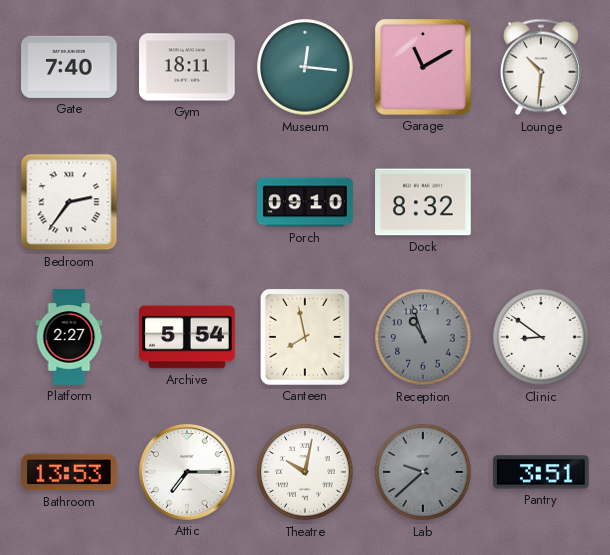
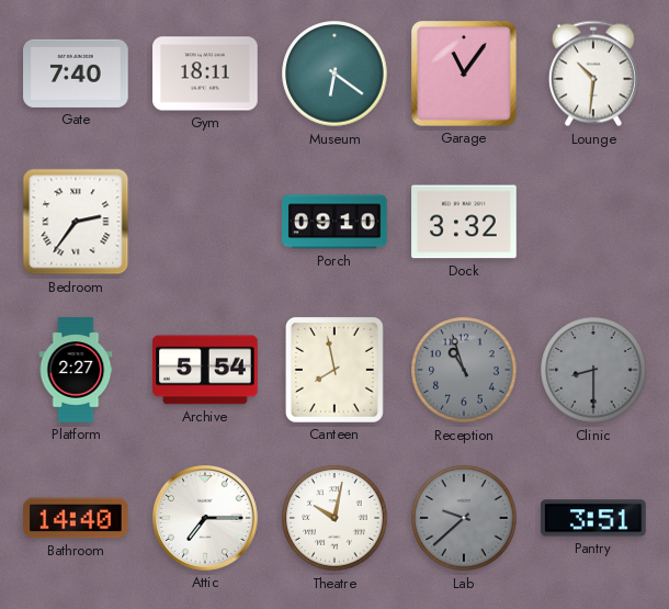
Museum: 12:16 -> 6:21 (334, 74)
Garage: 11:10 -> 11:06 (465, 75)
Dock: 8:32 -> 3:32 (464, 222)
Clinic: 8:51 -> 8:30 (593, 370)
Clinic dial: white -> grey (593, 370)
Bathroom: 13:53 -> 14:40 (76, 518)
